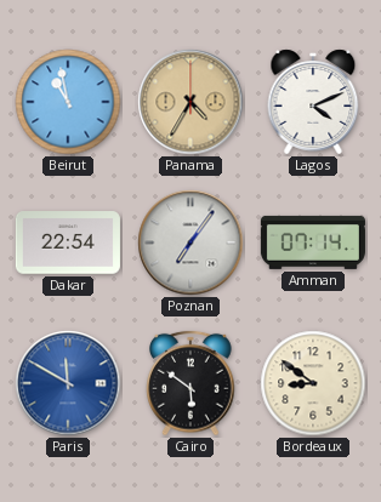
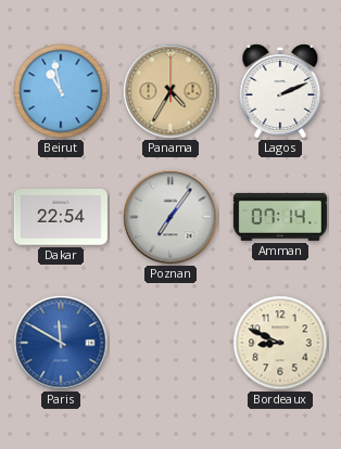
Lagos: 4:11 -> 2:11 (280, 91)
Cairo: 5:51 -> none (190, 383)
Bordeaux: 8:51 -> 8:49 (280, 343)
